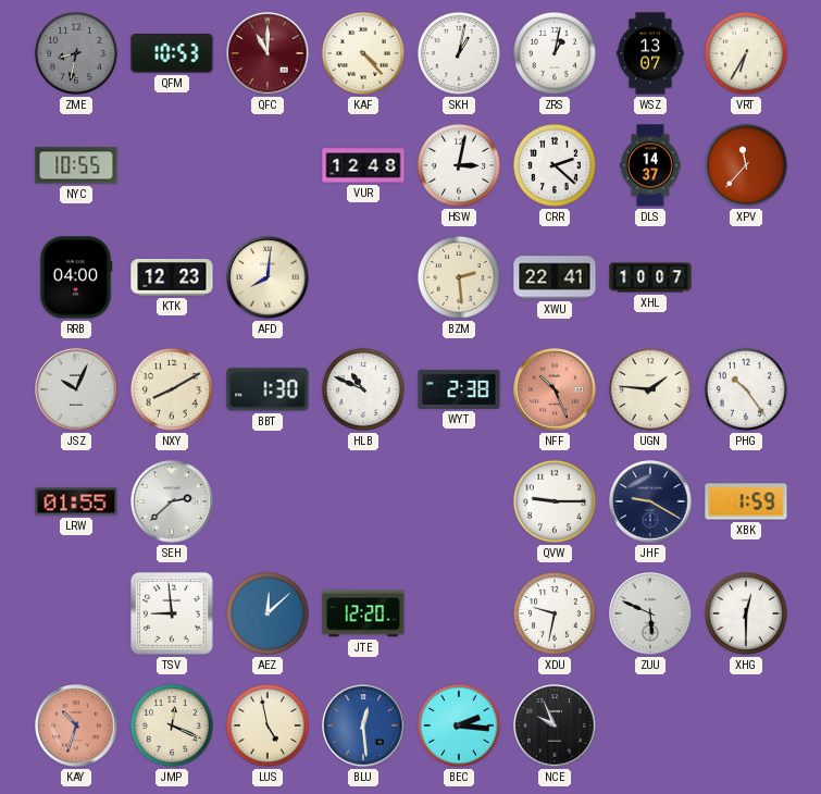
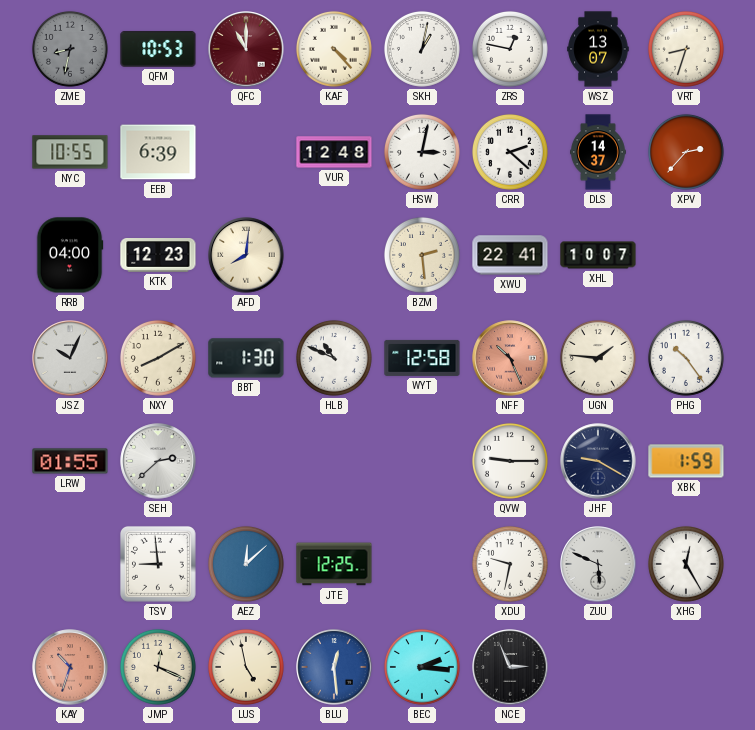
ZRS: 1:02 -> 12:47 (510, 49)
VRT: 6:35 -> 8:33 (686, 49)
EEB: none -> 6:39 (158, 152)
XPV: 11:37 -> 2:37 (686, 152)
WYT: 2:38 -> 12:58 (422, 358)
JTE: 12:20 -> 12:25 (334, 564)
XHG: 12:30 -> 12:25 (686, 564)
NCE: 9:56 -> 2:56 (510, 667)
